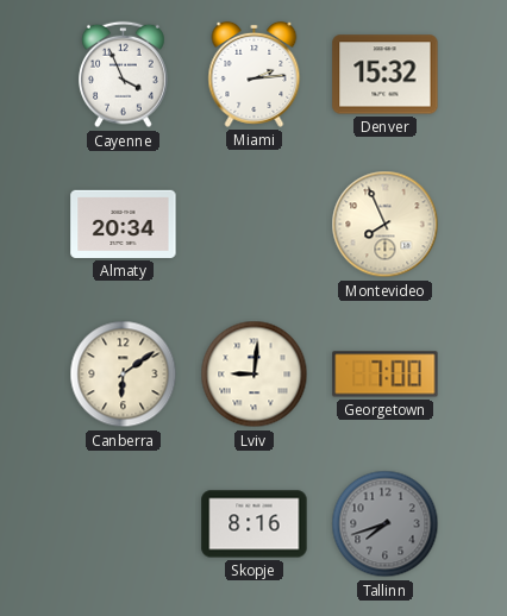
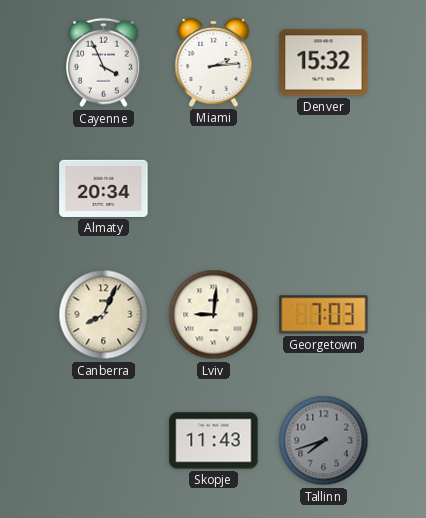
Montevideo: 7:56 -> none (386, 225)
Canberra: 6:09 -> 8:04 (104, 315)
Georgetown: 7:00 -> 7:03 (324, 315)
Skopje: 8:16 -> 11:43 (214, 441)
